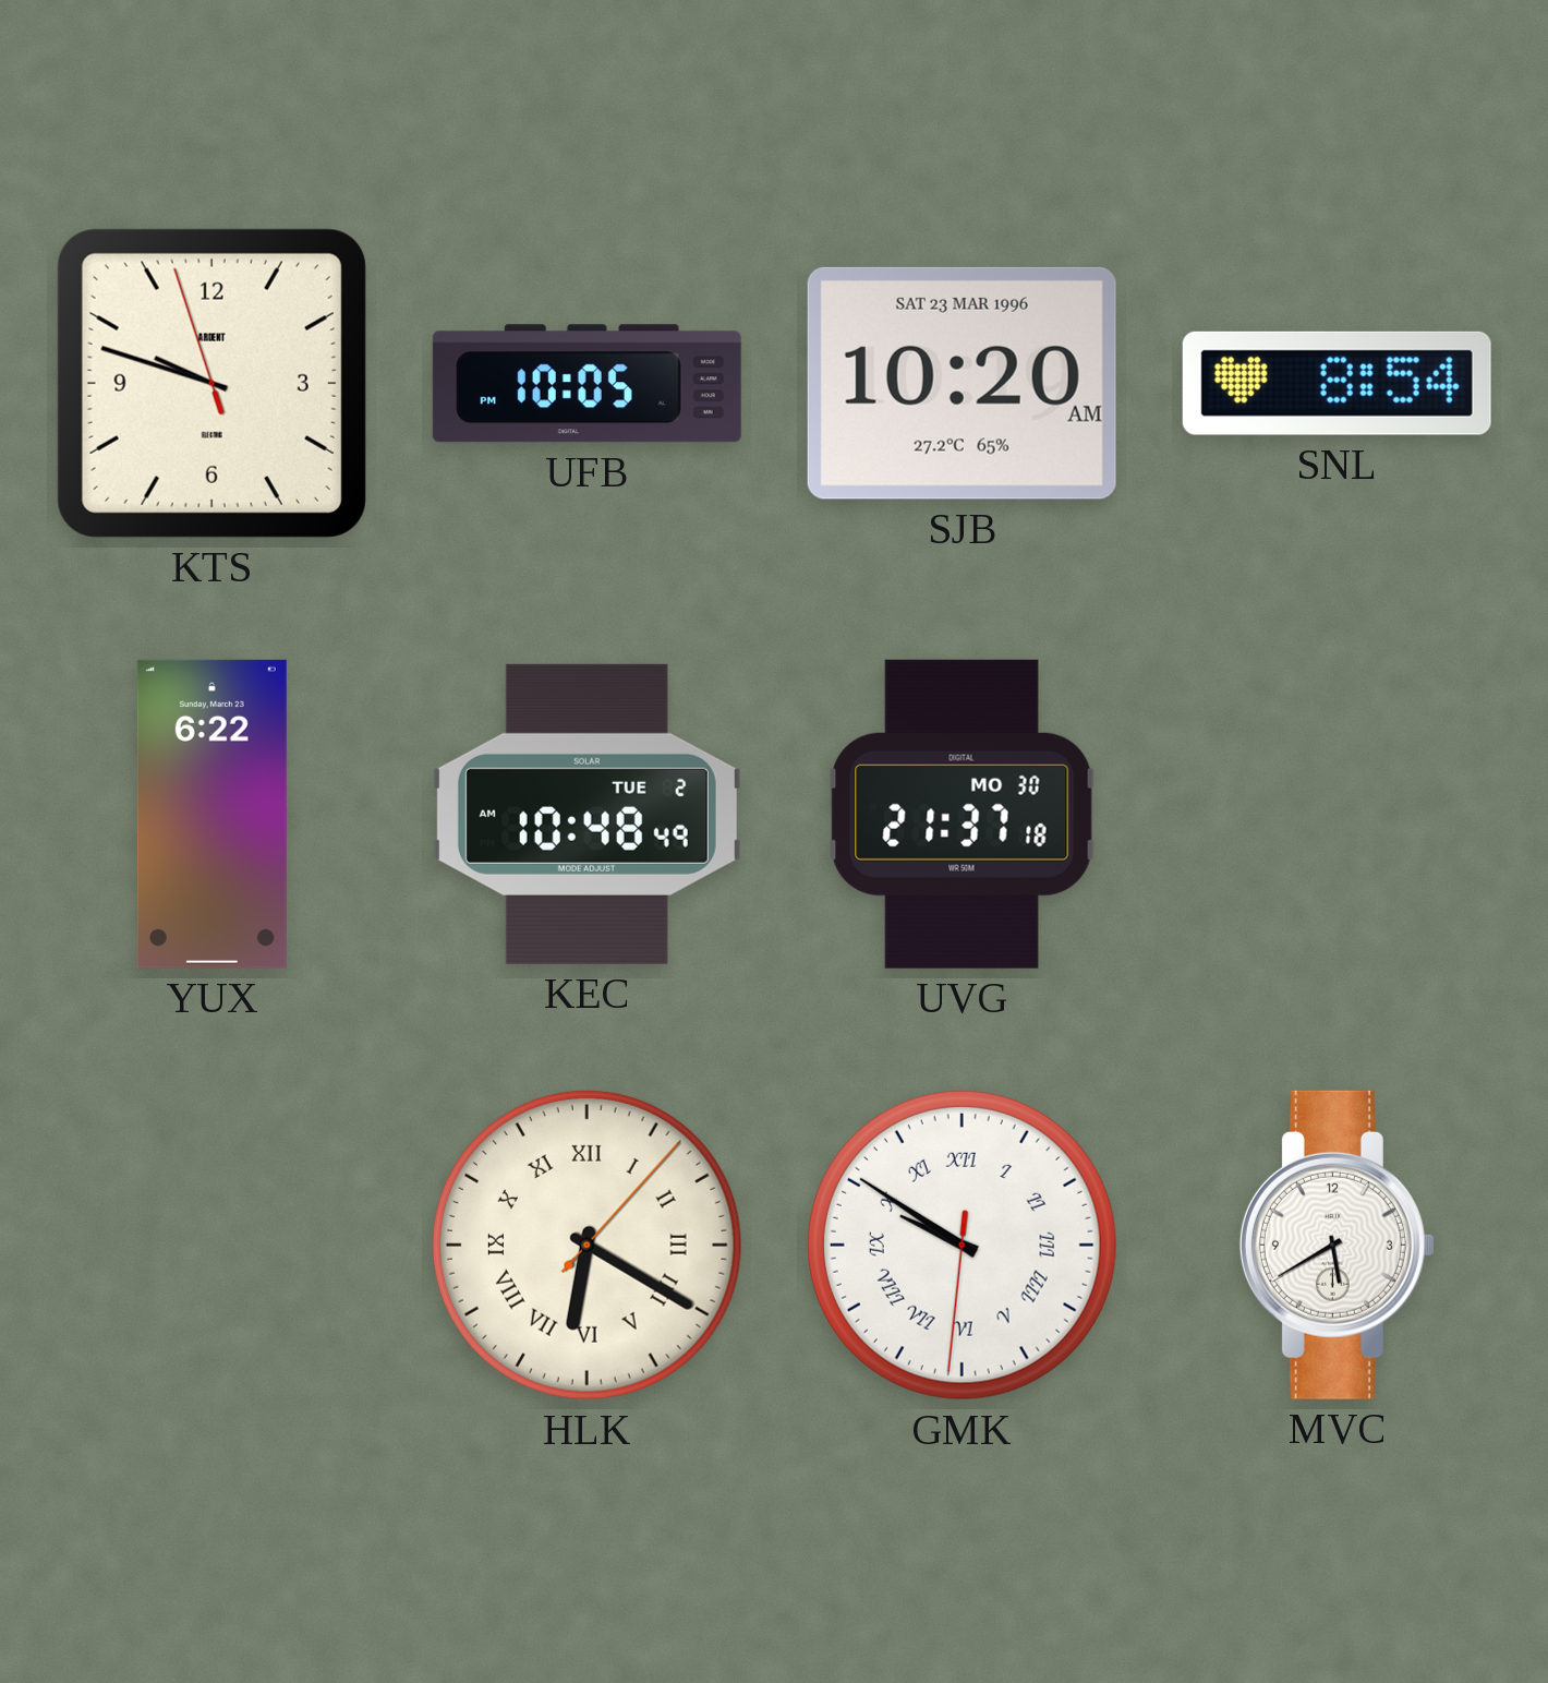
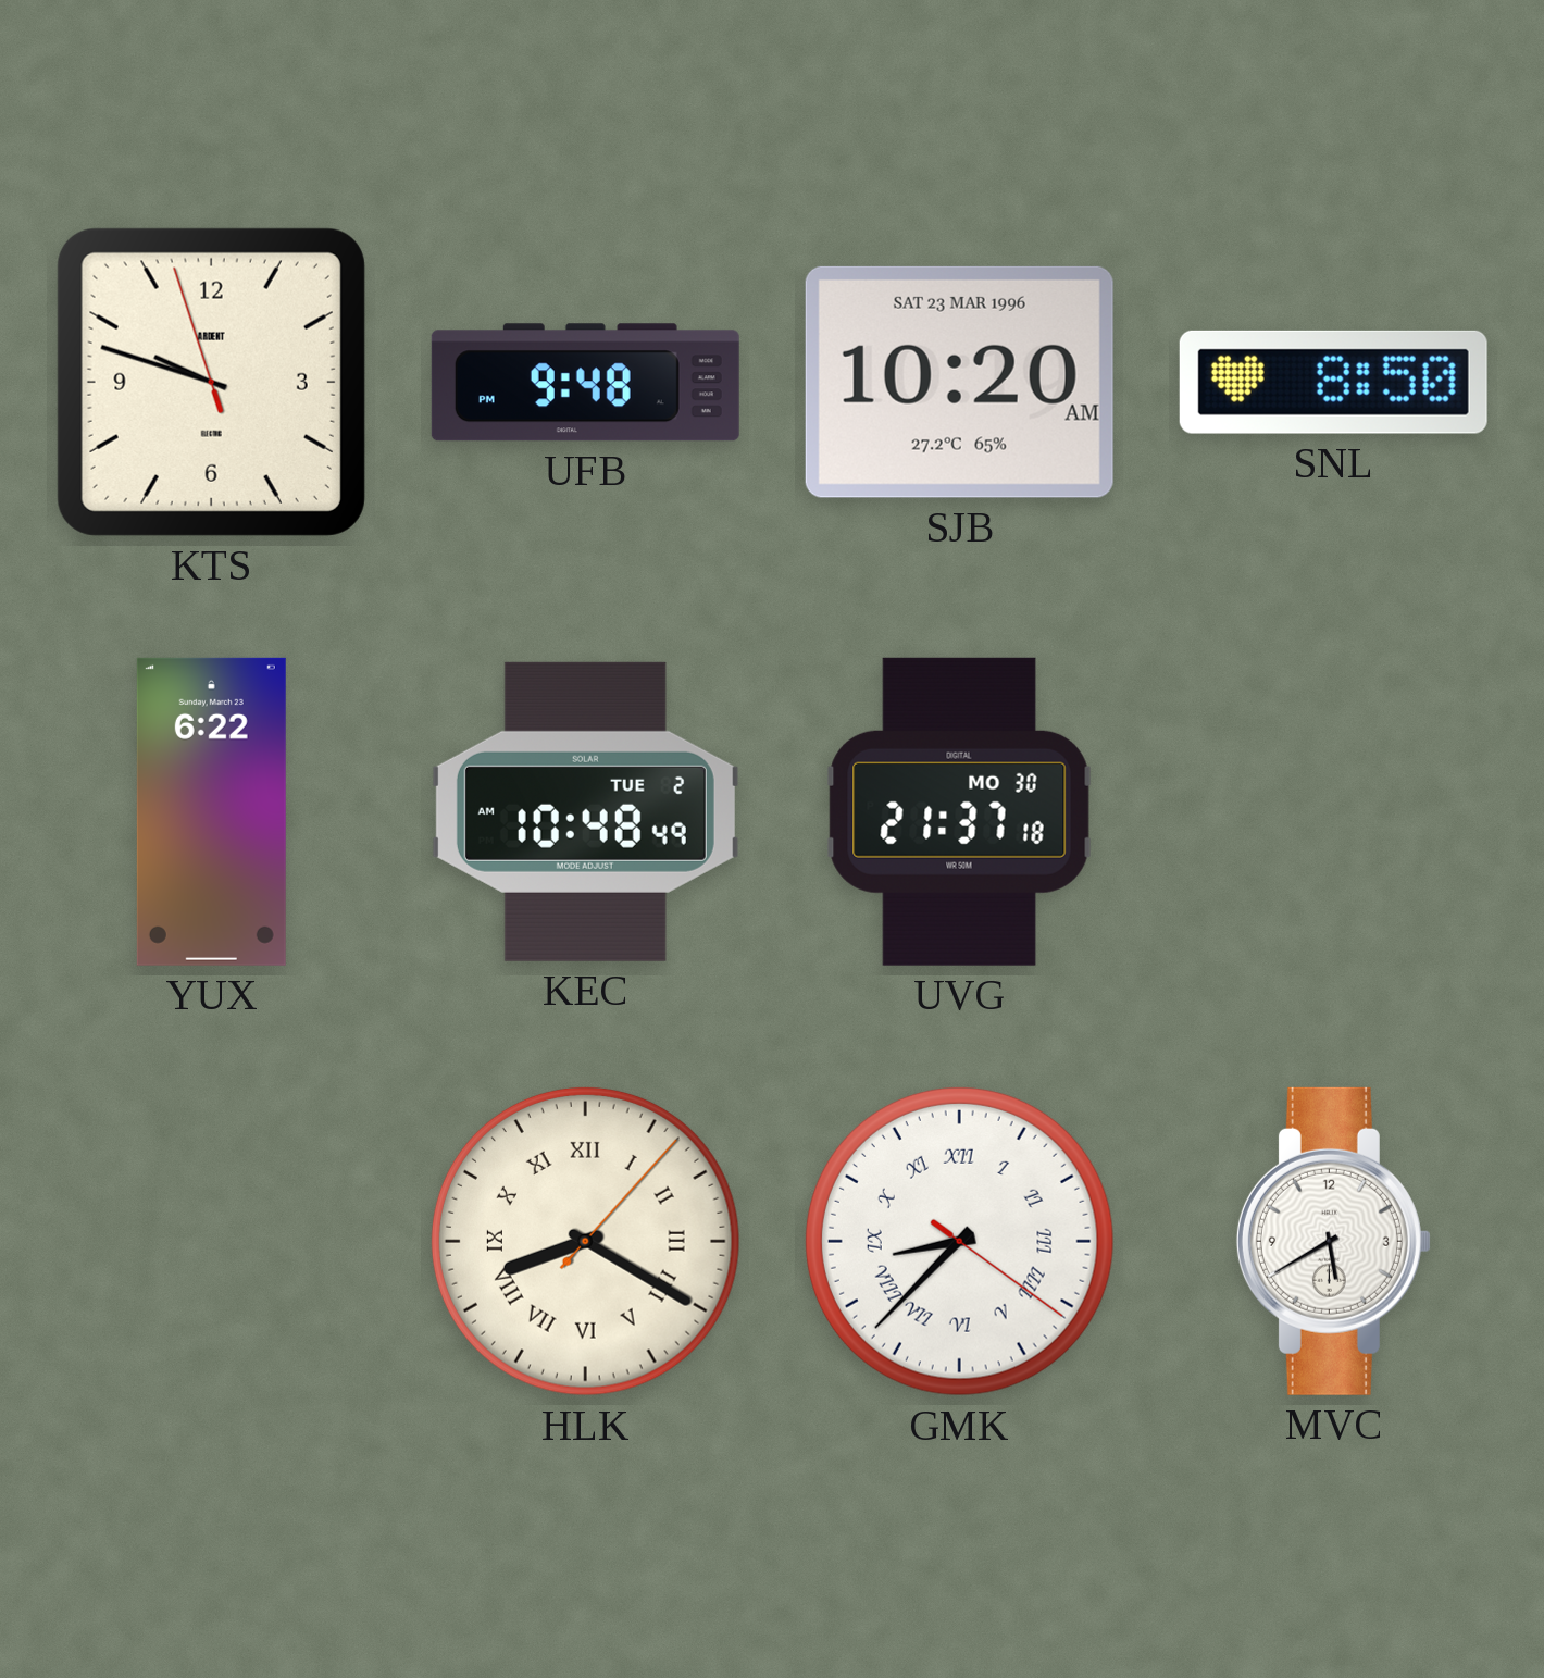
UFB: 10:05 -> 9:48 (585, 383)
SNL: 8:54 -> 8:50 (1333, 382)
HLK: 6:20 -> 8:20 (585, 1241)
GMK: 9:50 -> 8:37 (959, 1241)
